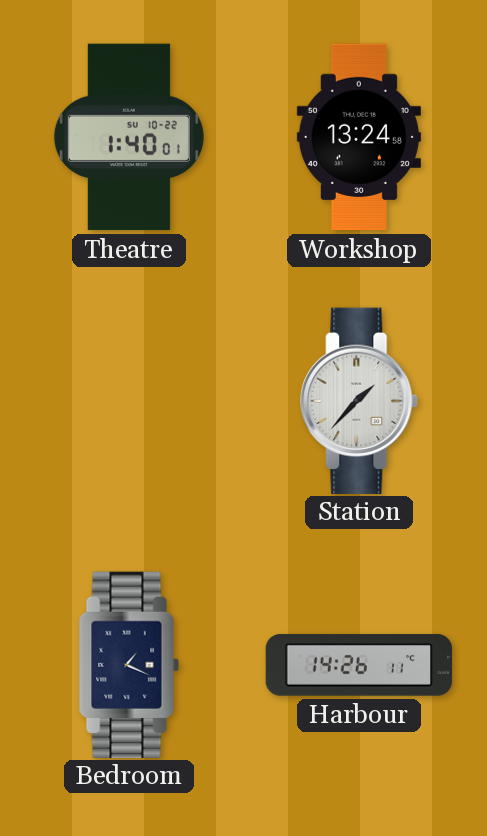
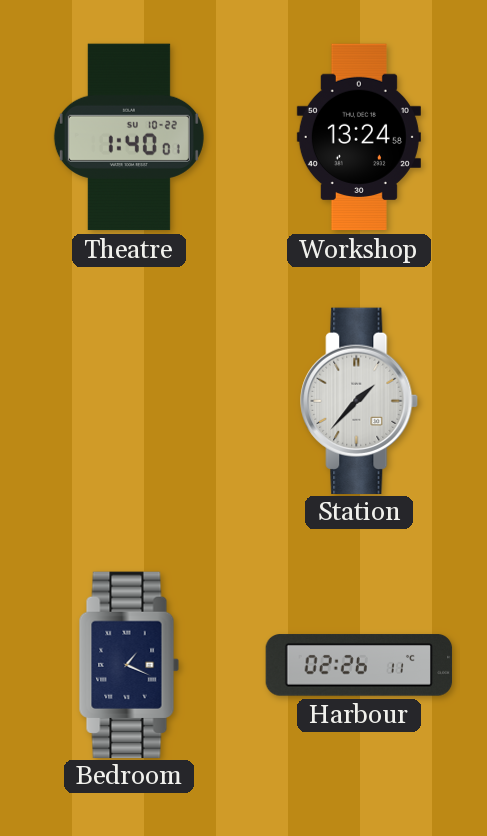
Harbour: 14:26 -> 02:26 (359, 665)
